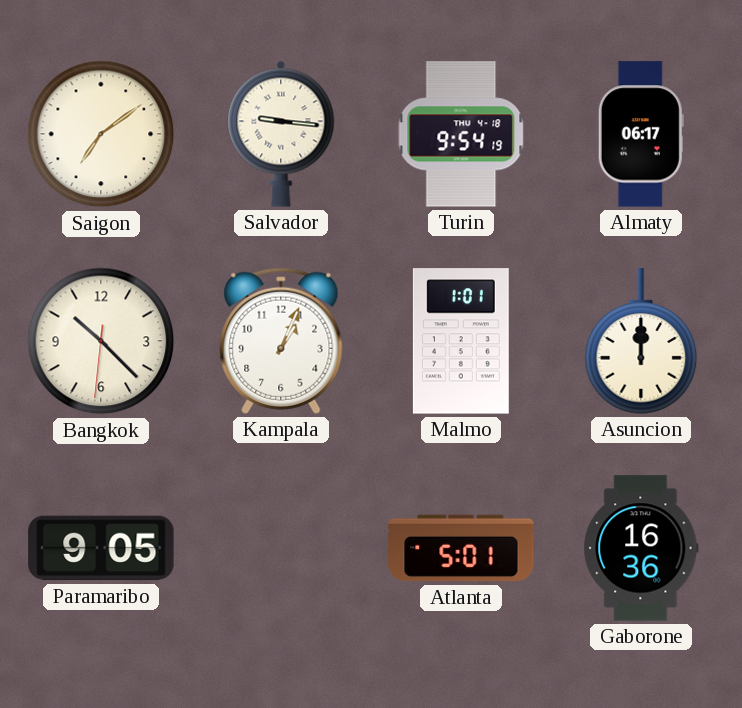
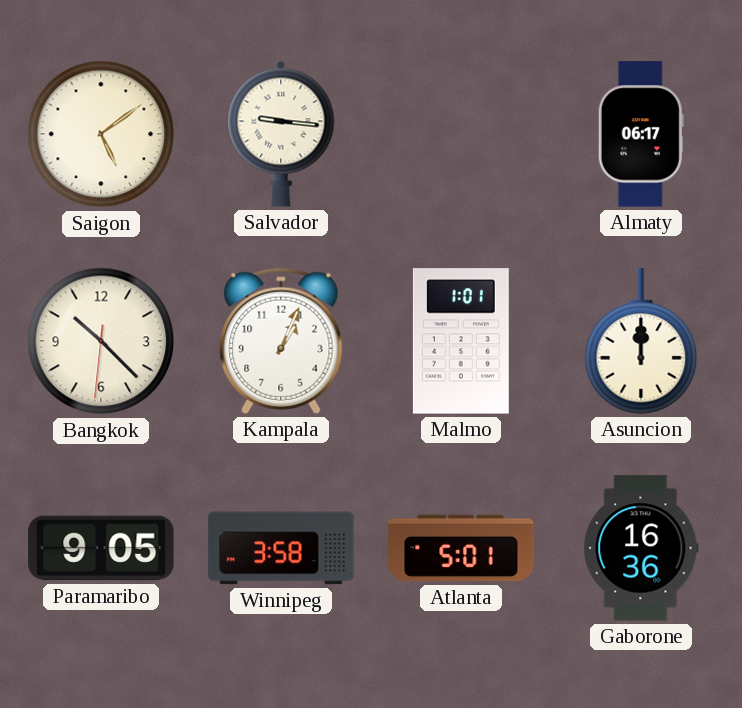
Saigon: 7:09 -> 5:09 (101, 134)
Turin: 9:54 -> none (461, 134)
Winnipeg: none -> 3:58 (281, 548)
